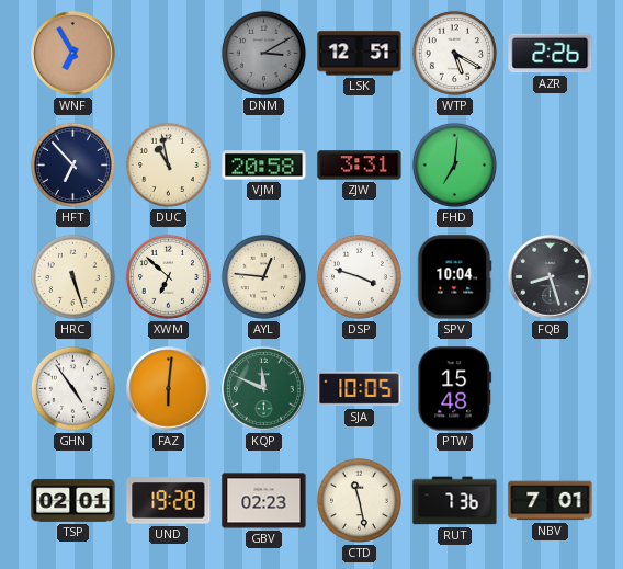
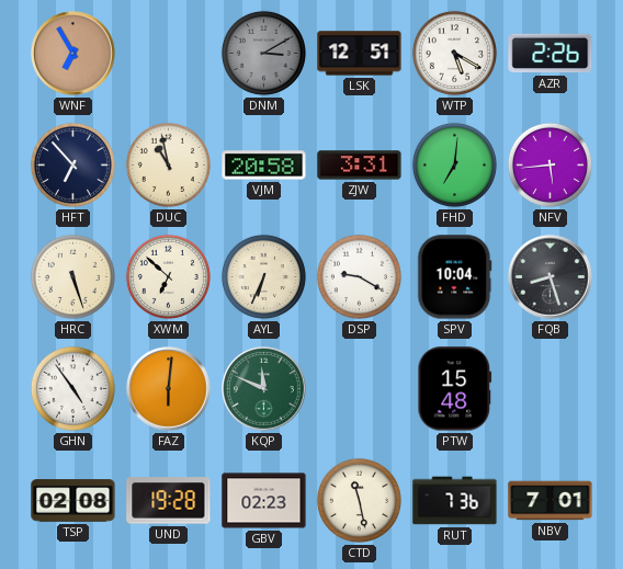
NFV: none -> 5:44 (550, 164)
AYL: 12:46 -> 6:34 (263, 276)
DSP: 3:48 -> 9:20 (359, 276)
SJA: 10:05 -> none (360, 389)
TSP: 02:01 -> 02:08 (73, 501)
